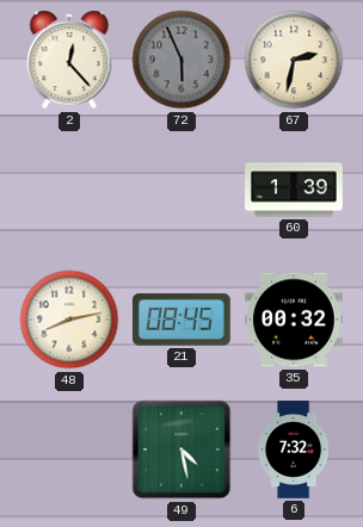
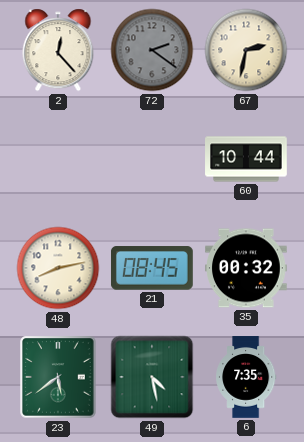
72: 5:56 -> 2:21 (152, 50)
60: 1:39 -> 10:44 (246, 159)
23: none -> 5:39 (58, 377)
6: 7:32 -> 7:35 (247, 377)
